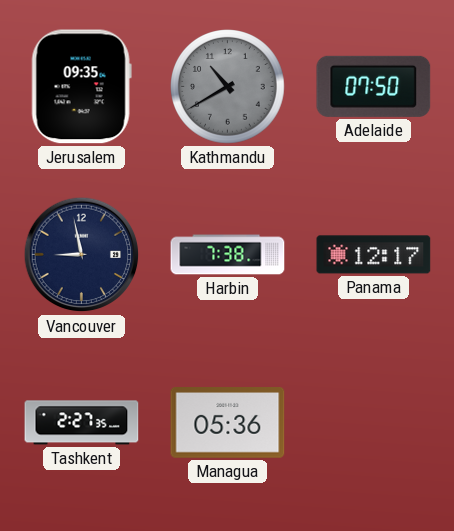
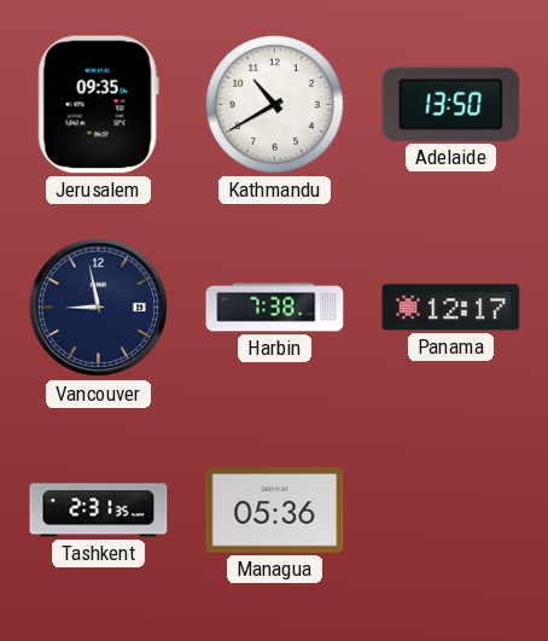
Kathmandu dial: grey -> white (275, 105)
Adelaide: 07:50 -> 13:50 (451, 104)
Tashkent: 2:27 -> 2:31 (99, 511)
